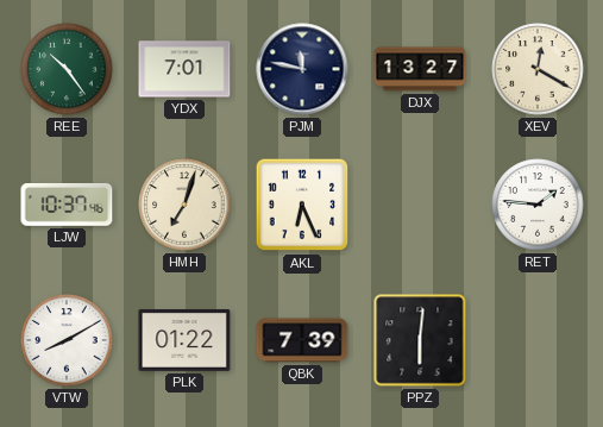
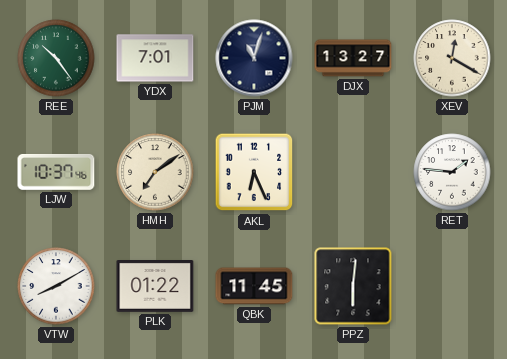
PJM: 11:47 -> 11:03 (254, 58)
HMH: 7:03 -> 7:09 (155, 172)
QBK: 7:39 -> 11:45 (254, 286)
